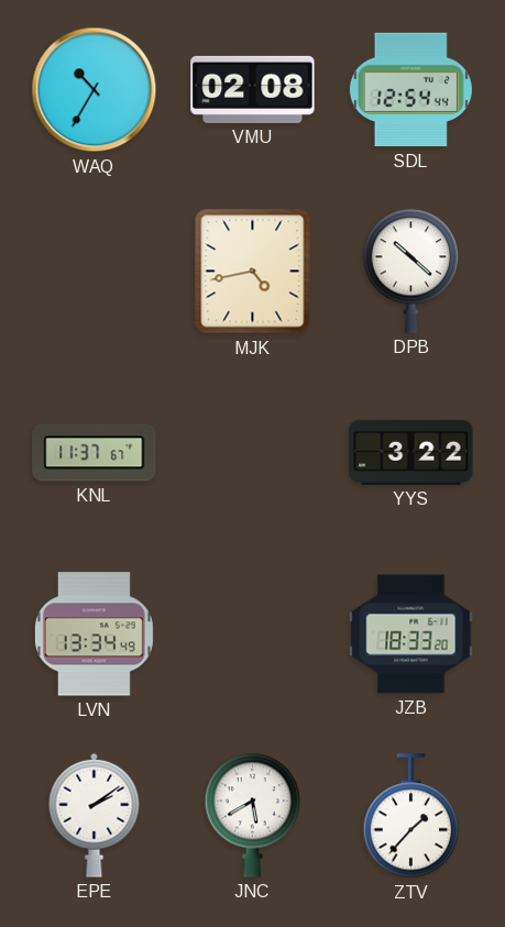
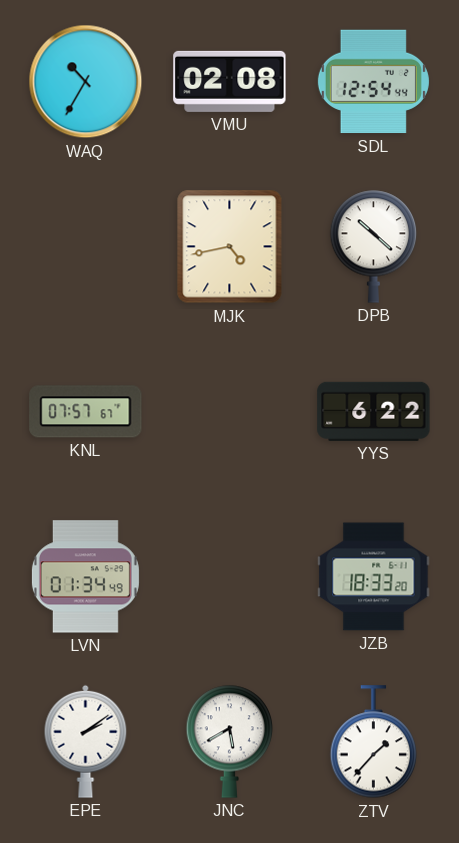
KNL: 11:37 -> 07:57 (86, 412)
YYS: 3:22 -> 6:22 (374, 411)
LVN: 13:34 -> 01:34 (85, 577)
